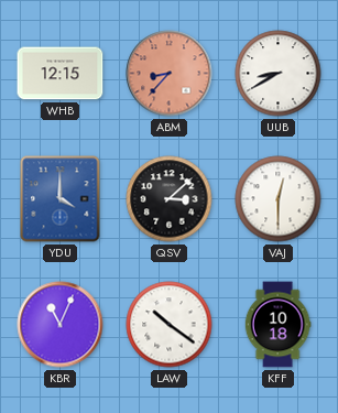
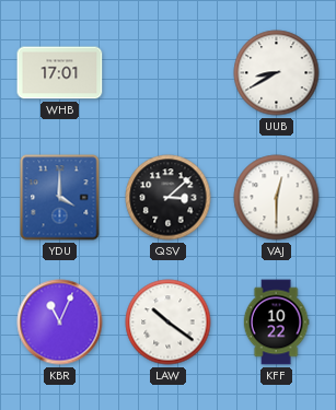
WHB: 12:15 -> 17:01 (60, 73)
ABM: 8:37 -> none (170, 74)
KFF: 10:18 -> 10:22 (276, 323)
